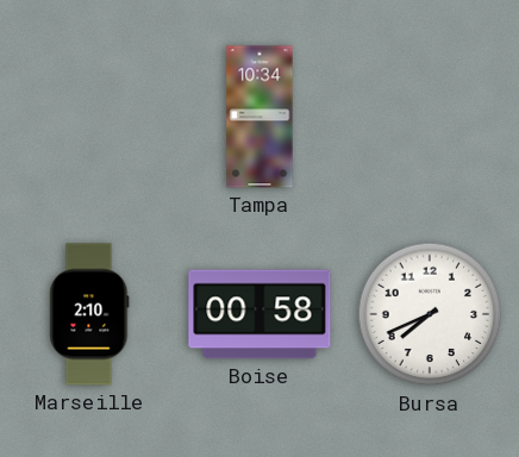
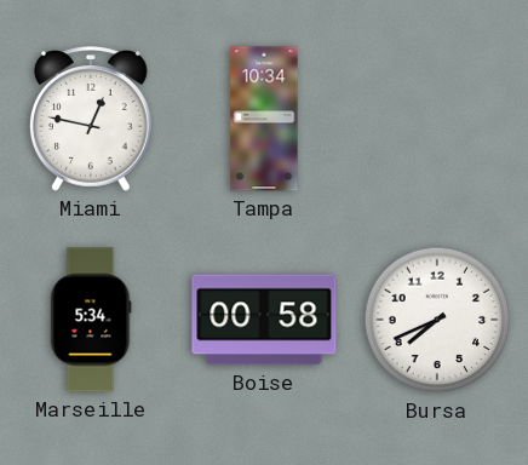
Miami: none -> 12:47 (91, 119)
Marseille: 2:10 -> 5:34 (91, 320)
